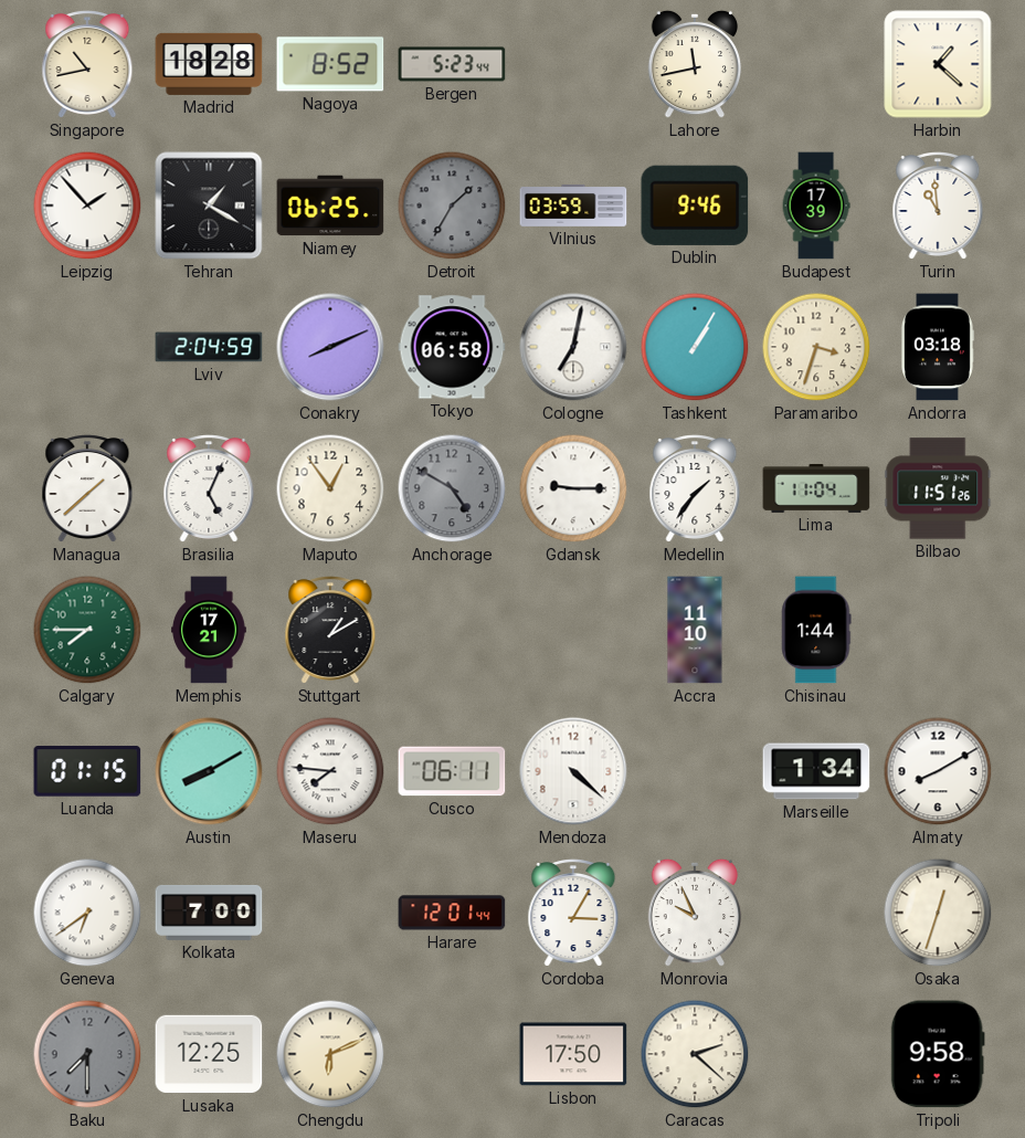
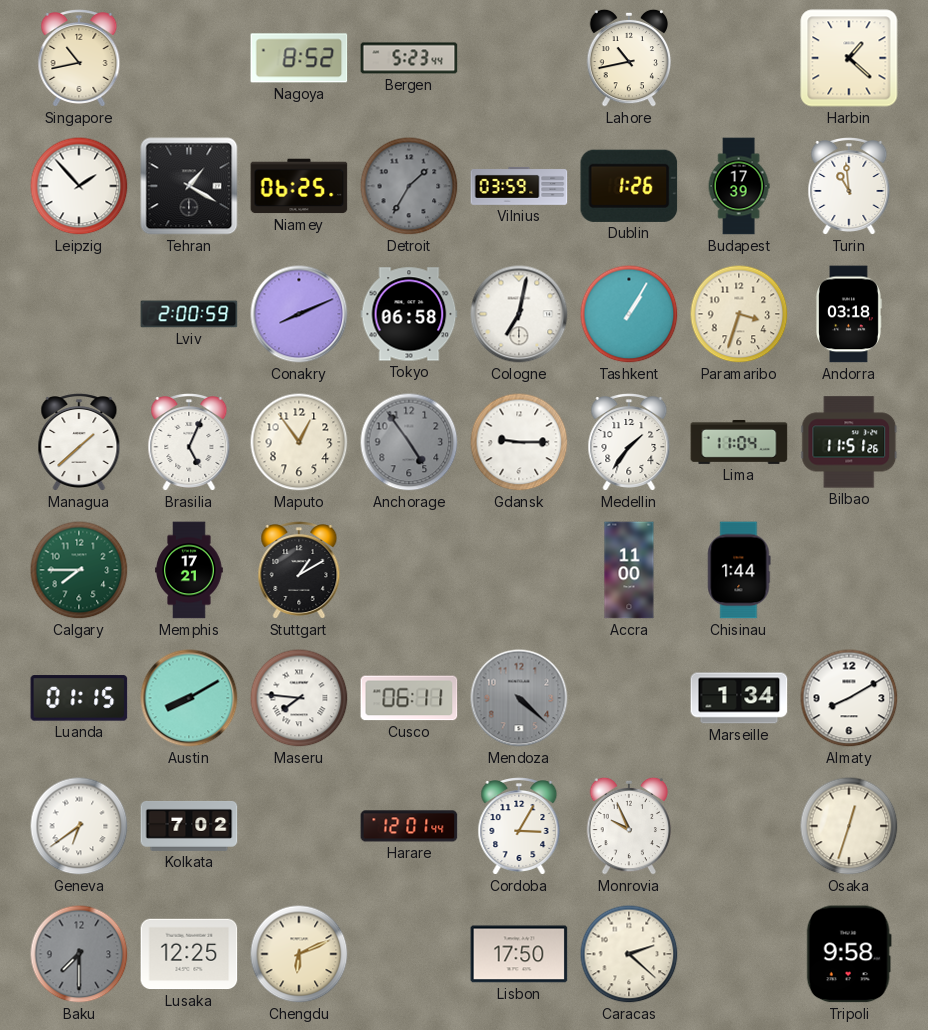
Madrid: 18:28 -> none (209, 64)
Lahore: 11:43 -> 10:43 (629, 58)
Dublin: 9:46 -> 1:26 (629, 186)
Lviv: 2:04 -> 2:00 (189, 314)
Anchorage: 4:50 -> 4:54 (409, 442)
Accra: 11:10 -> 11:00 (629, 570)
Mendoza dial: white -> grey (519, 698)
Kolkata: 7:00 -> 7:02 (189, 826)
